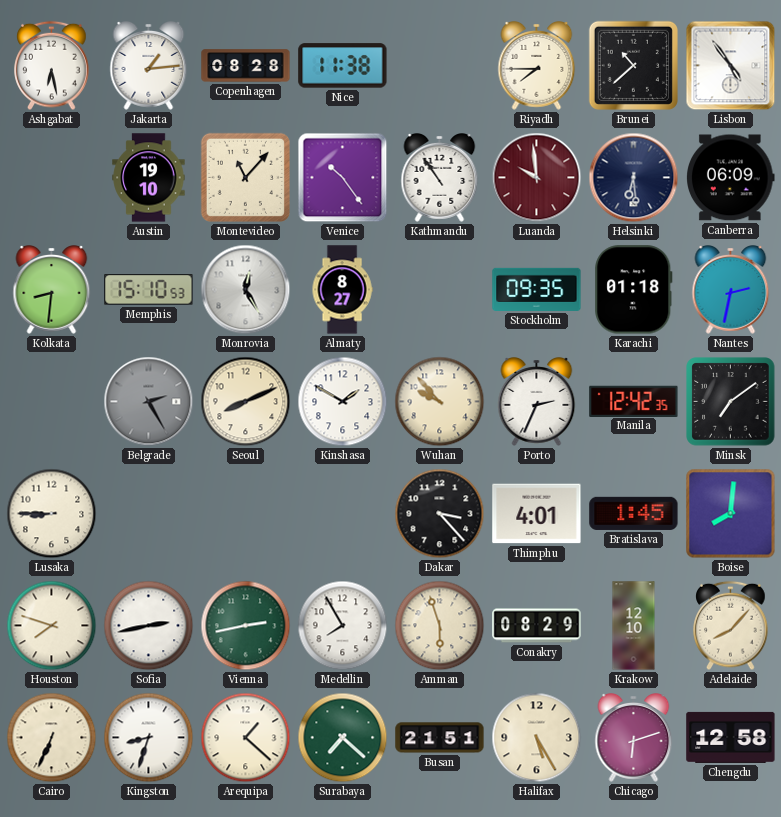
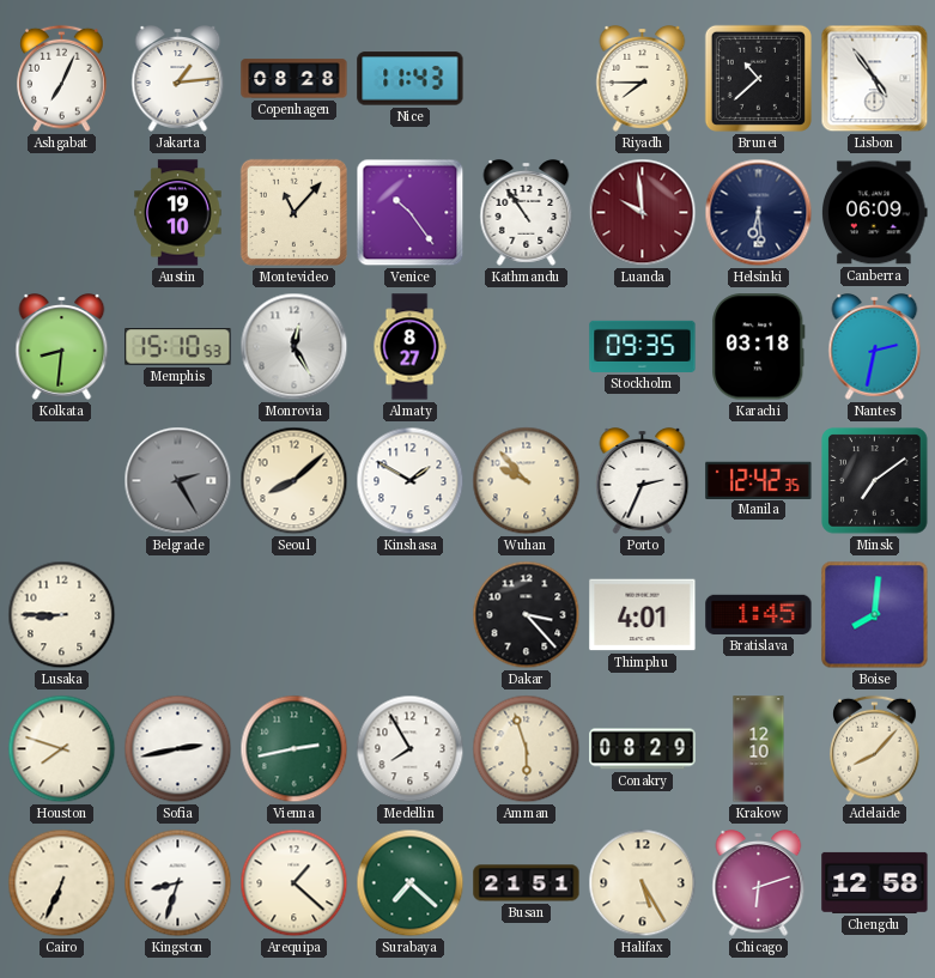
Ashgabat: 6:28 -> 7:04 (62, 79)
Nice: 11:38 -> 11:43 (411, 79)
Karachi: 01:18 -> 03:18 (759, 347)
Seoul: 8:11 -> 8:08 (295, 481)
